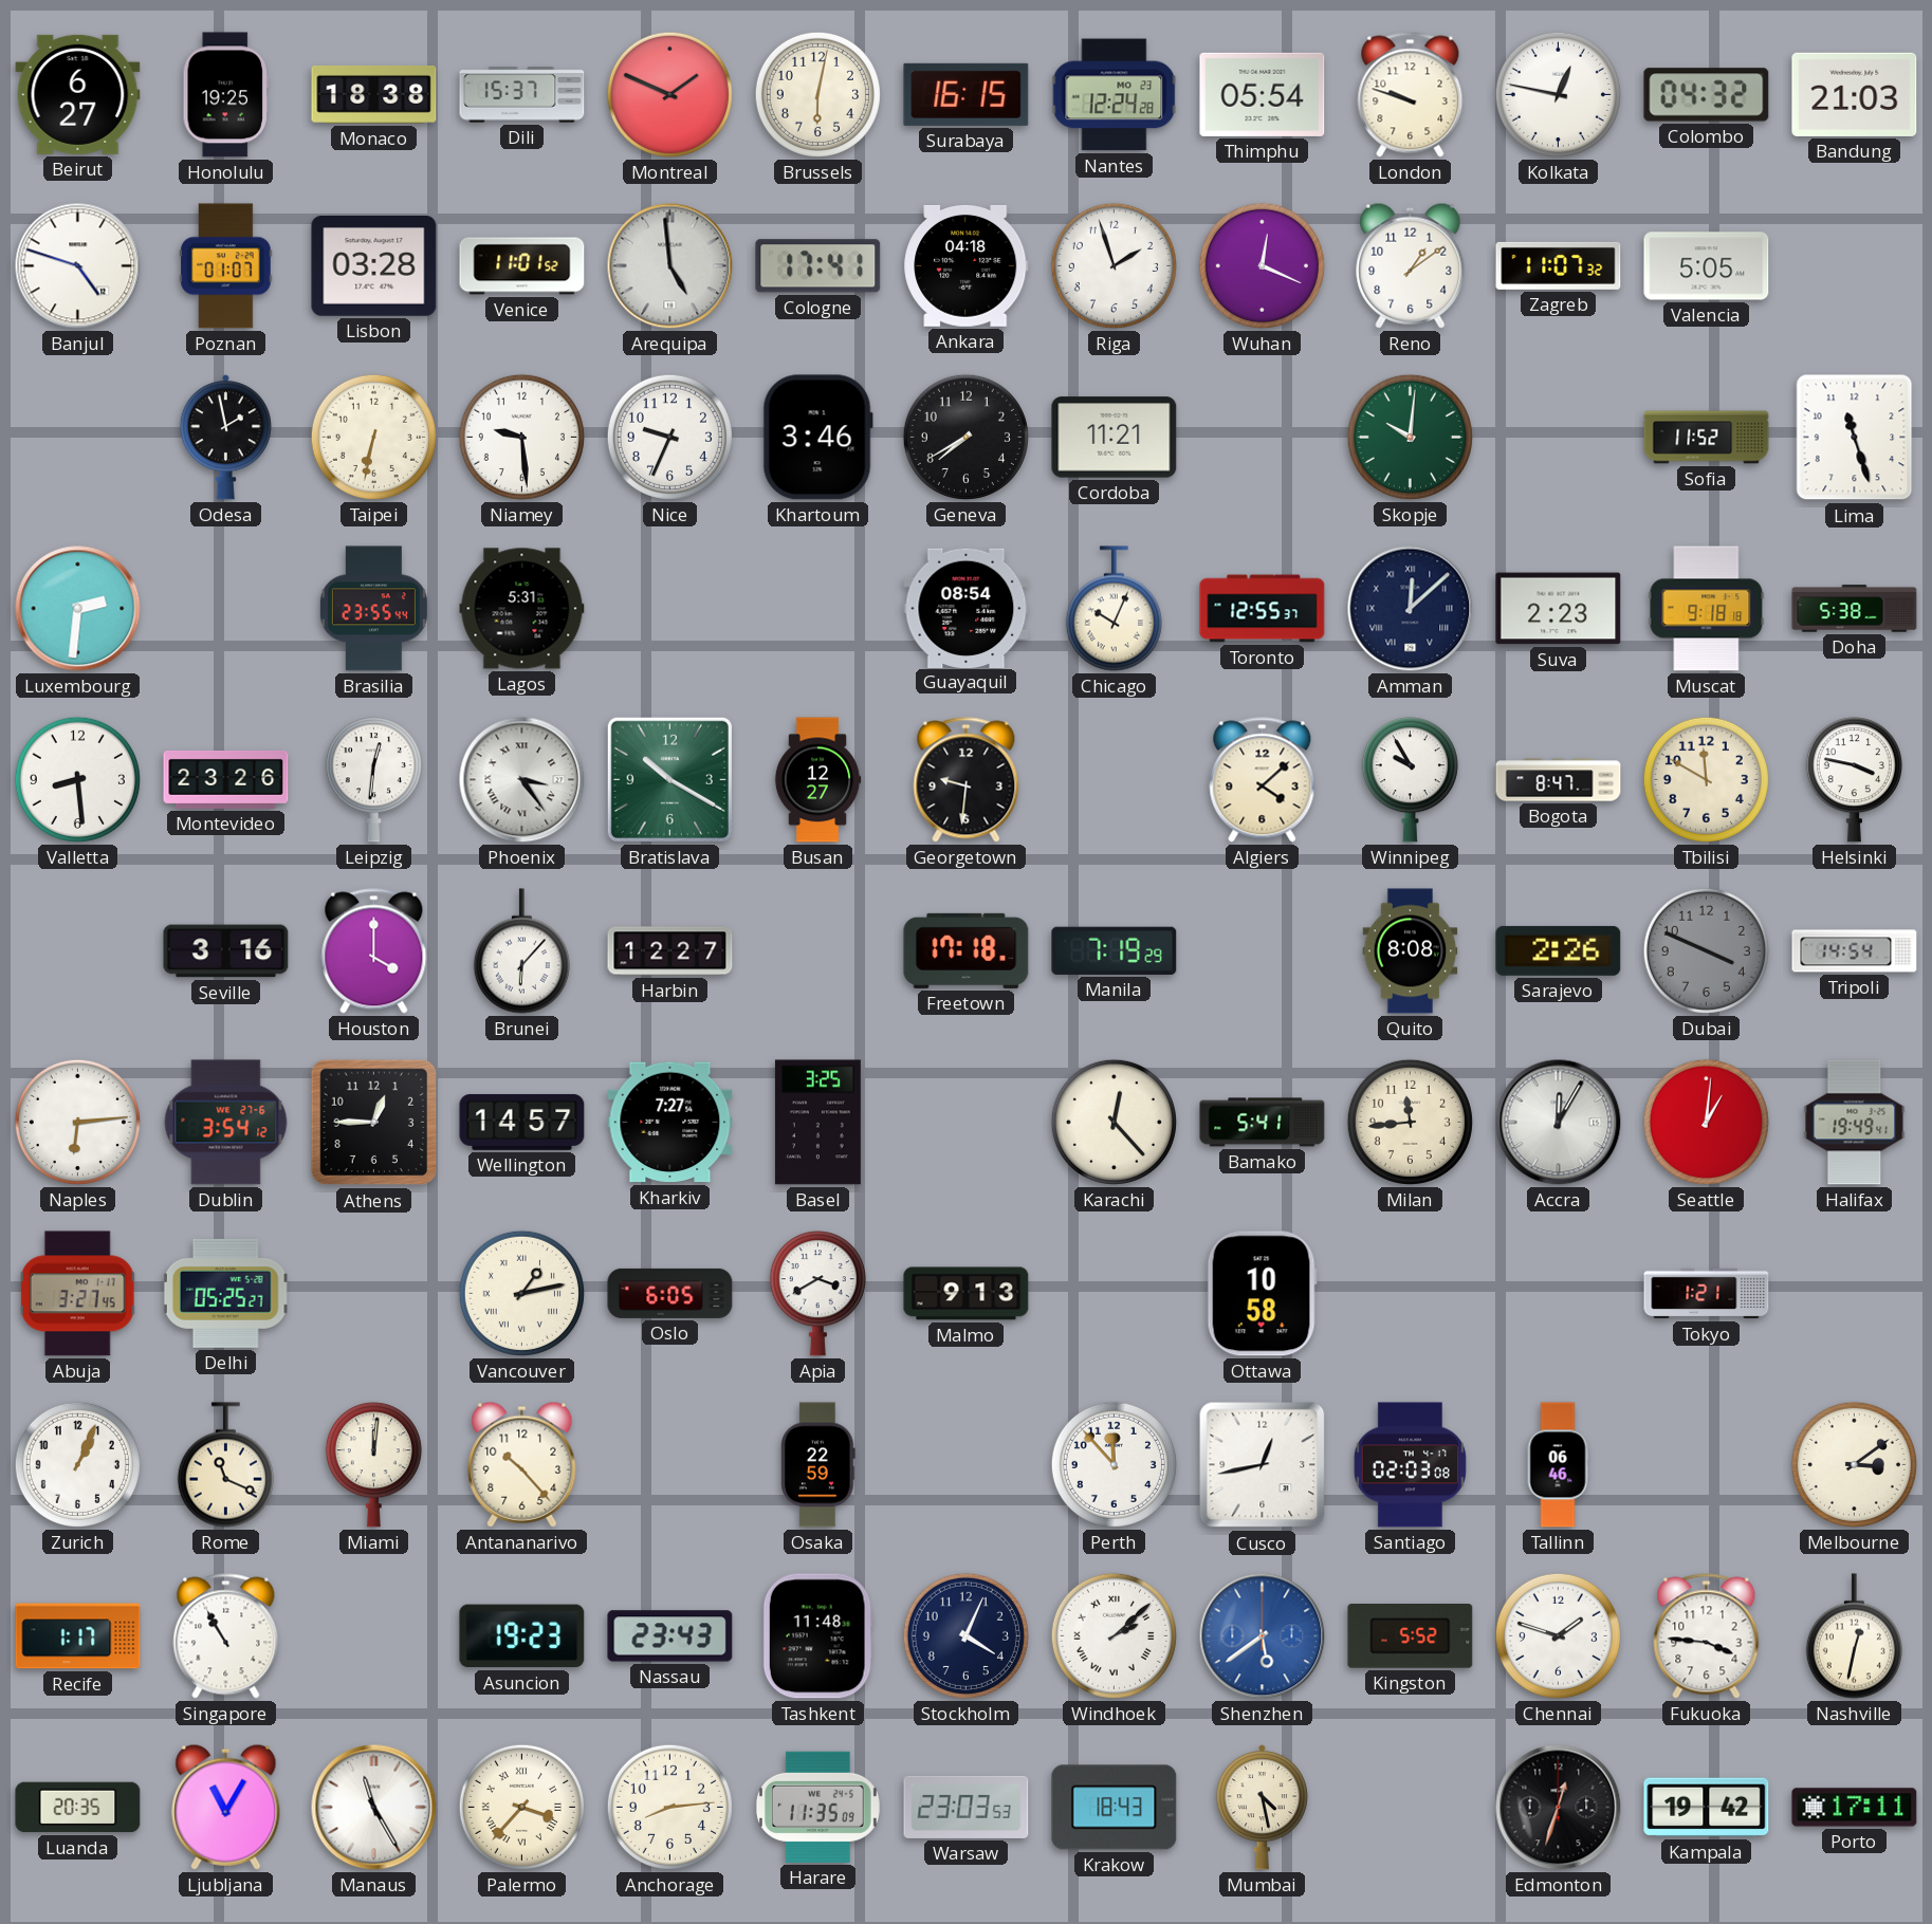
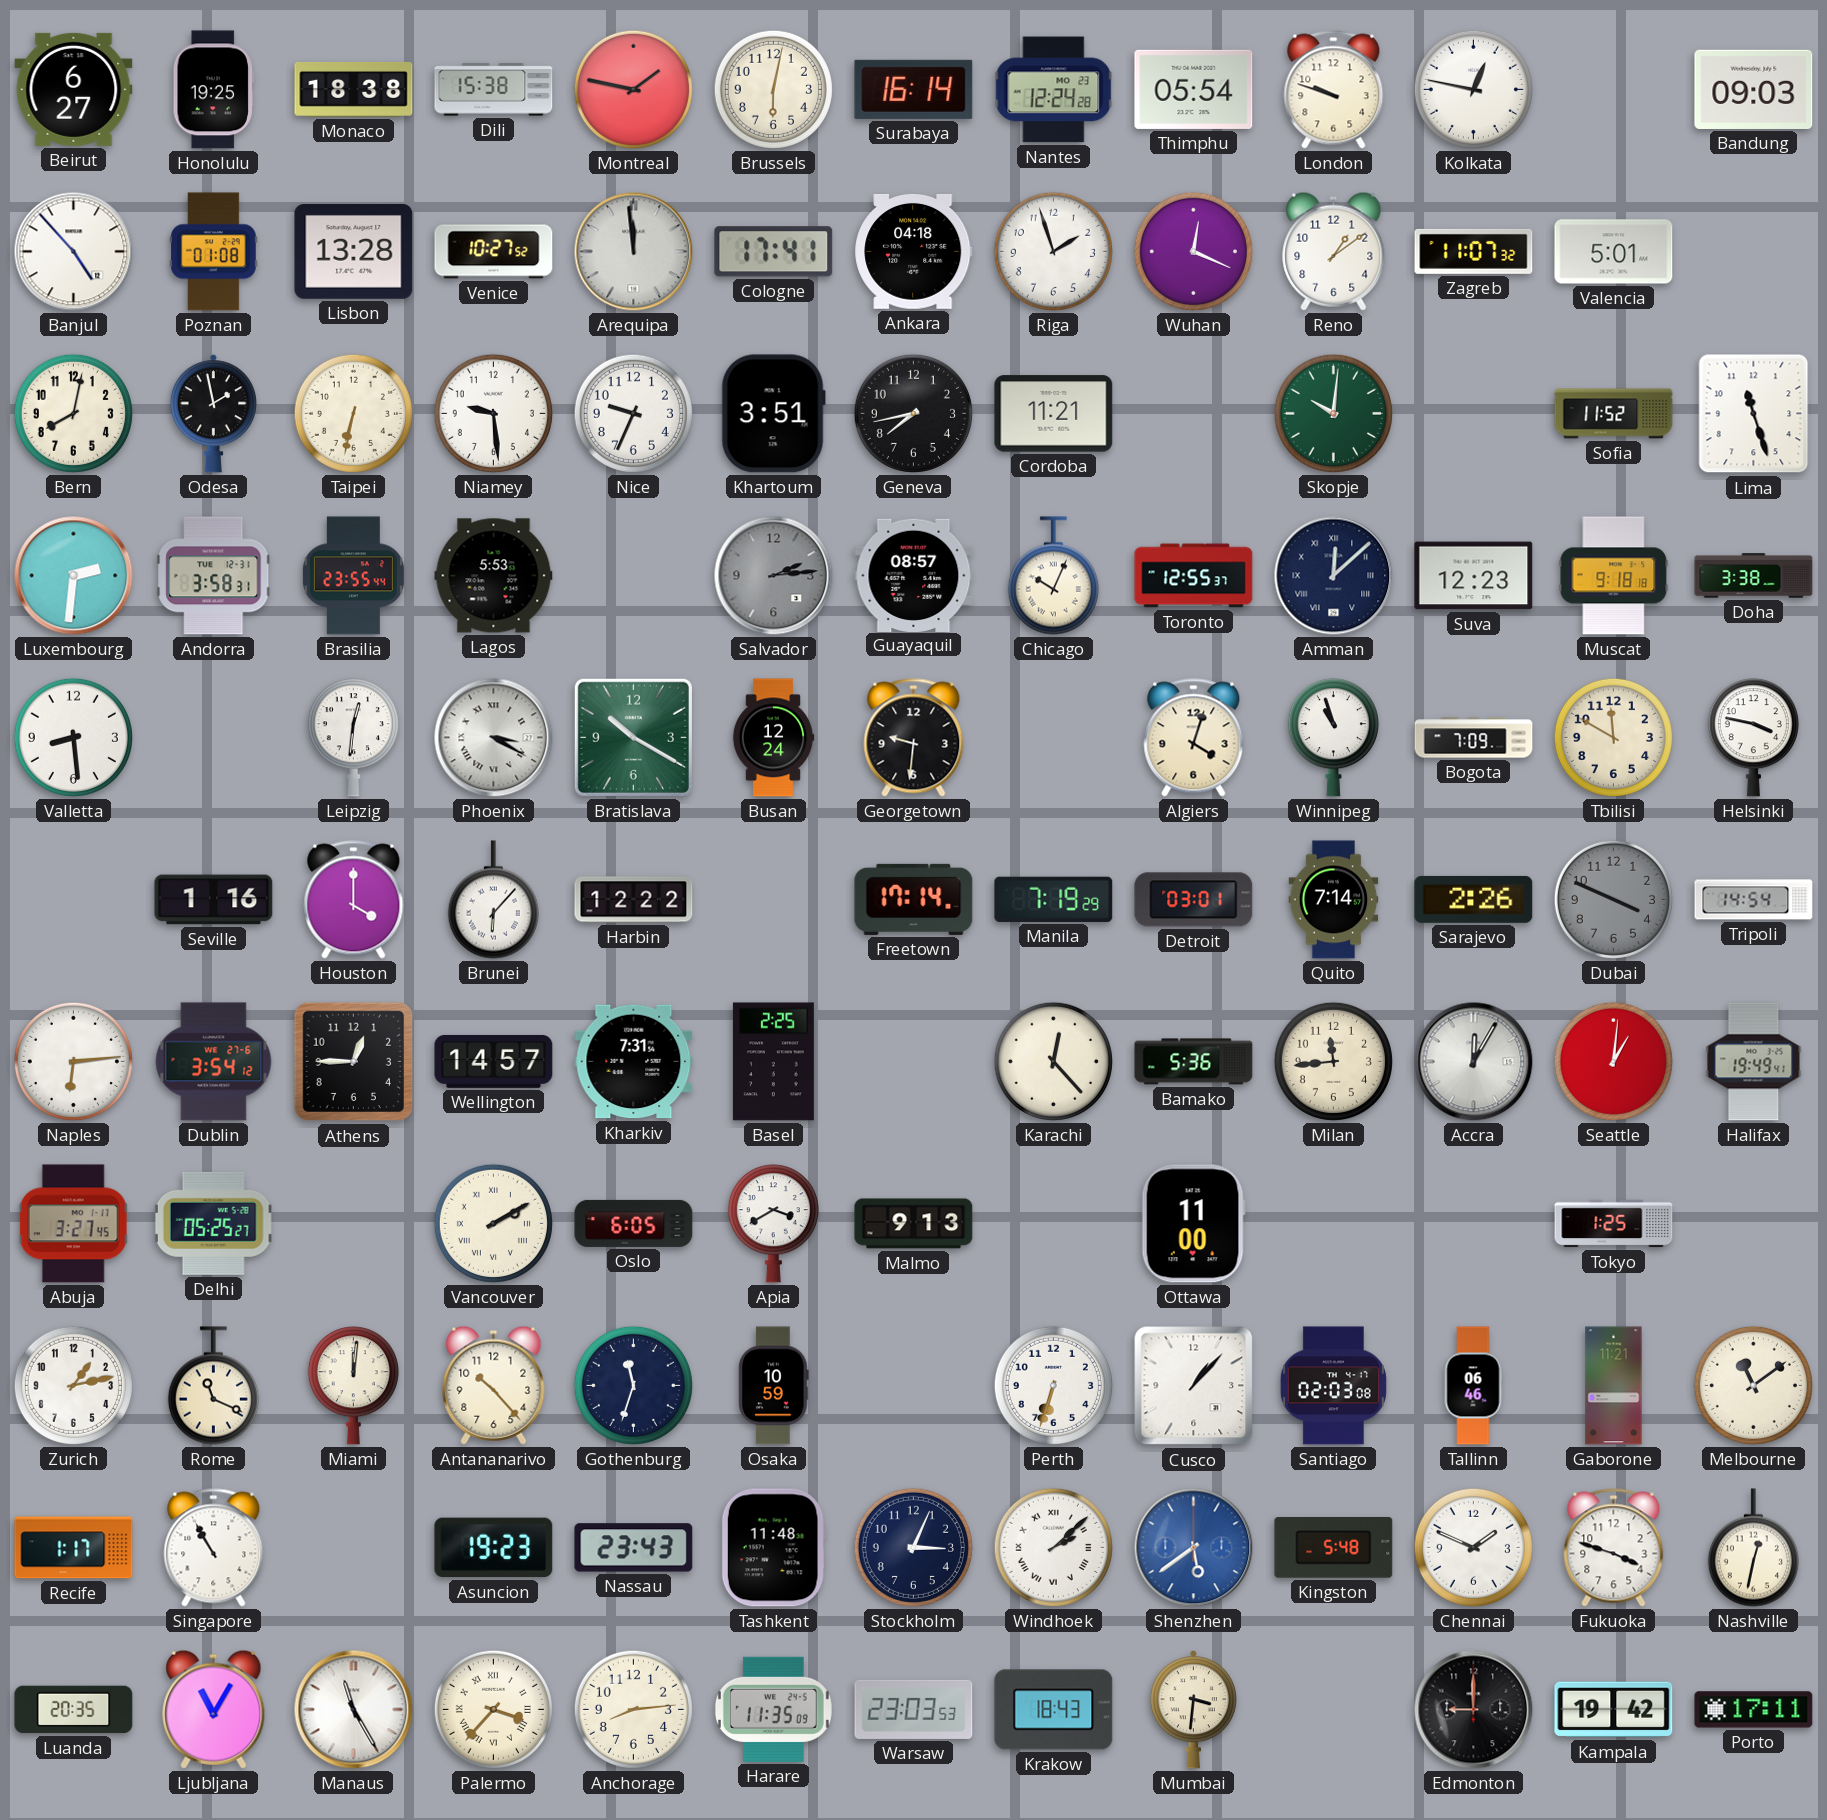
Dili: 15:37 -> 15:38 (494, 90)
Montreal: 1:49 -> 1:47 (633, 89)
Surabaya: 16:15 -> 16:14 (914, 89)
Colombo: 04:32 -> none (1707, 95)
Bandung: 21:03 -> 09:03 (1754, 89)
Banjul: 4:48 -> 4:53 (74, 252)
Poznan: 01:07 -> 01:08 (214, 252)
Lisbon: 03:28 -> 13:28 (354, 252)
Venice: 11:01 -> 10:27 (494, 252)
Arequipa: 4:59 -> 11:59 (634, 252)
Valencia: 5:05 -> 5:01 (1614, 252)
Bern: none -> 8:02 (73, 413)
Khartoum: 3:46 -> 3:51 (773, 414)
Geneva: 7:40 -> 7:43 (913, 413)
Andorra: none -> 3:58 (214, 576)
Lagos: 5:31 -> 5:53 (494, 576)
Salvador: none -> 2:14 (774, 576)
Guayaquil: 08:54 -> 08:57 (914, 575)
Suva: 2:23 -> 12:23 (1474, 576)
Doha: 5:38 -> 3:38 (1754, 576)
Montevideo: 23:26 -> none (226, 779)
Phoenix: 3:24 -> 3:20 (494, 738)
Busan: 12:27 -> 12:24 (773, 738)
Algiers: 4:08 -> 4:03 (1194, 738)
Winnipeg: 9:55 -> 10:57 (1333, 738)
Bogota: 8:47 -> 7:09 (1474, 738)
Seville: 3:16 -> 1:16 (214, 900)
Harbin: 12:27 -> 12:22 (634, 900)
Freetown: 17:18 -> 17:14 (914, 899)
Detroit: none -> 03:01 (1194, 900)
Quito: 8:08 -> 7:14 (1334, 900)
Kharkiv: 7:27 -> 7:31 (634, 1062)
Basel: 3:25 -> 2:25 (773, 1062)
Bamako: 5:41 -> 5:36 (1194, 1062)
Vancouver: 1:13 -> 2:10 (493, 1223)
Ottawa: 10:58 -> 11:00 (1193, 1224)
Tokyo: 1:21 -> 1:25 (1614, 1224)
Zurich: 1:04 -> 1:13 (73, 1385)
Gothenburg: none -> 11:33 (633, 1385)
Osaka: 22:59 -> 10:59 (774, 1386)
Perth: 11:53 -> 6:33 (1053, 1385)
Cusco: 12:43 -> 1:07 (1194, 1386)
Gaborone: none -> 11:21 (1614, 1386)
Melbourne: 3:09 -> 11:09 (1753, 1385)
Stockholm: 4:04 -> 3:04 (913, 1547)
Kingston: 5:52 -> 5:48 (1334, 1548)
Chennai: 1:48 -> 1:49 (1473, 1547)
Fukuoka: 3:46 -> 3:48 (1614, 1548)
Mumbai: 4:28 -> 3:31 (1193, 1710)
Edmonton: 12:33 -> 9:00 (1474, 1710)
